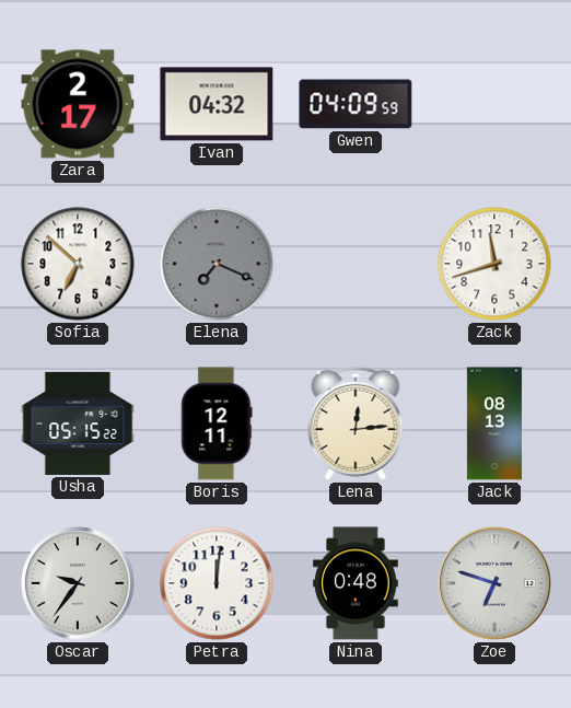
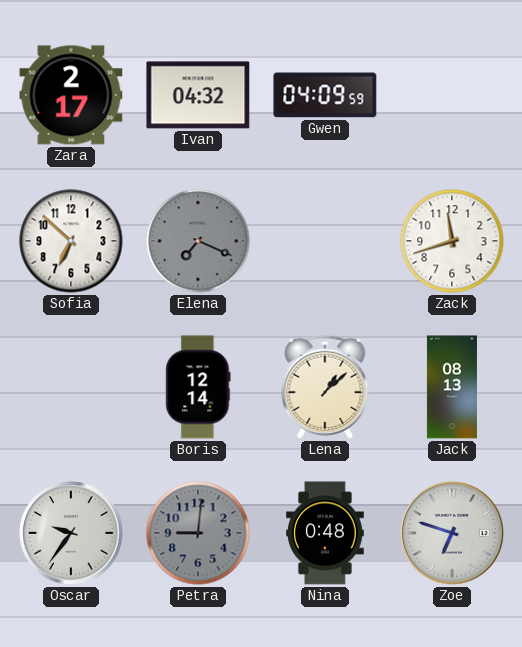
Usha: 05:15 -> none (78, 423)
Boris: 12:11 -> 12:14 (198, 387)
Lena: 12:14 -> 1:08 (325, 387)
Petra: 12:01 -> 9:01 (198, 533)
Petra dial: white -> grey (198, 533)
